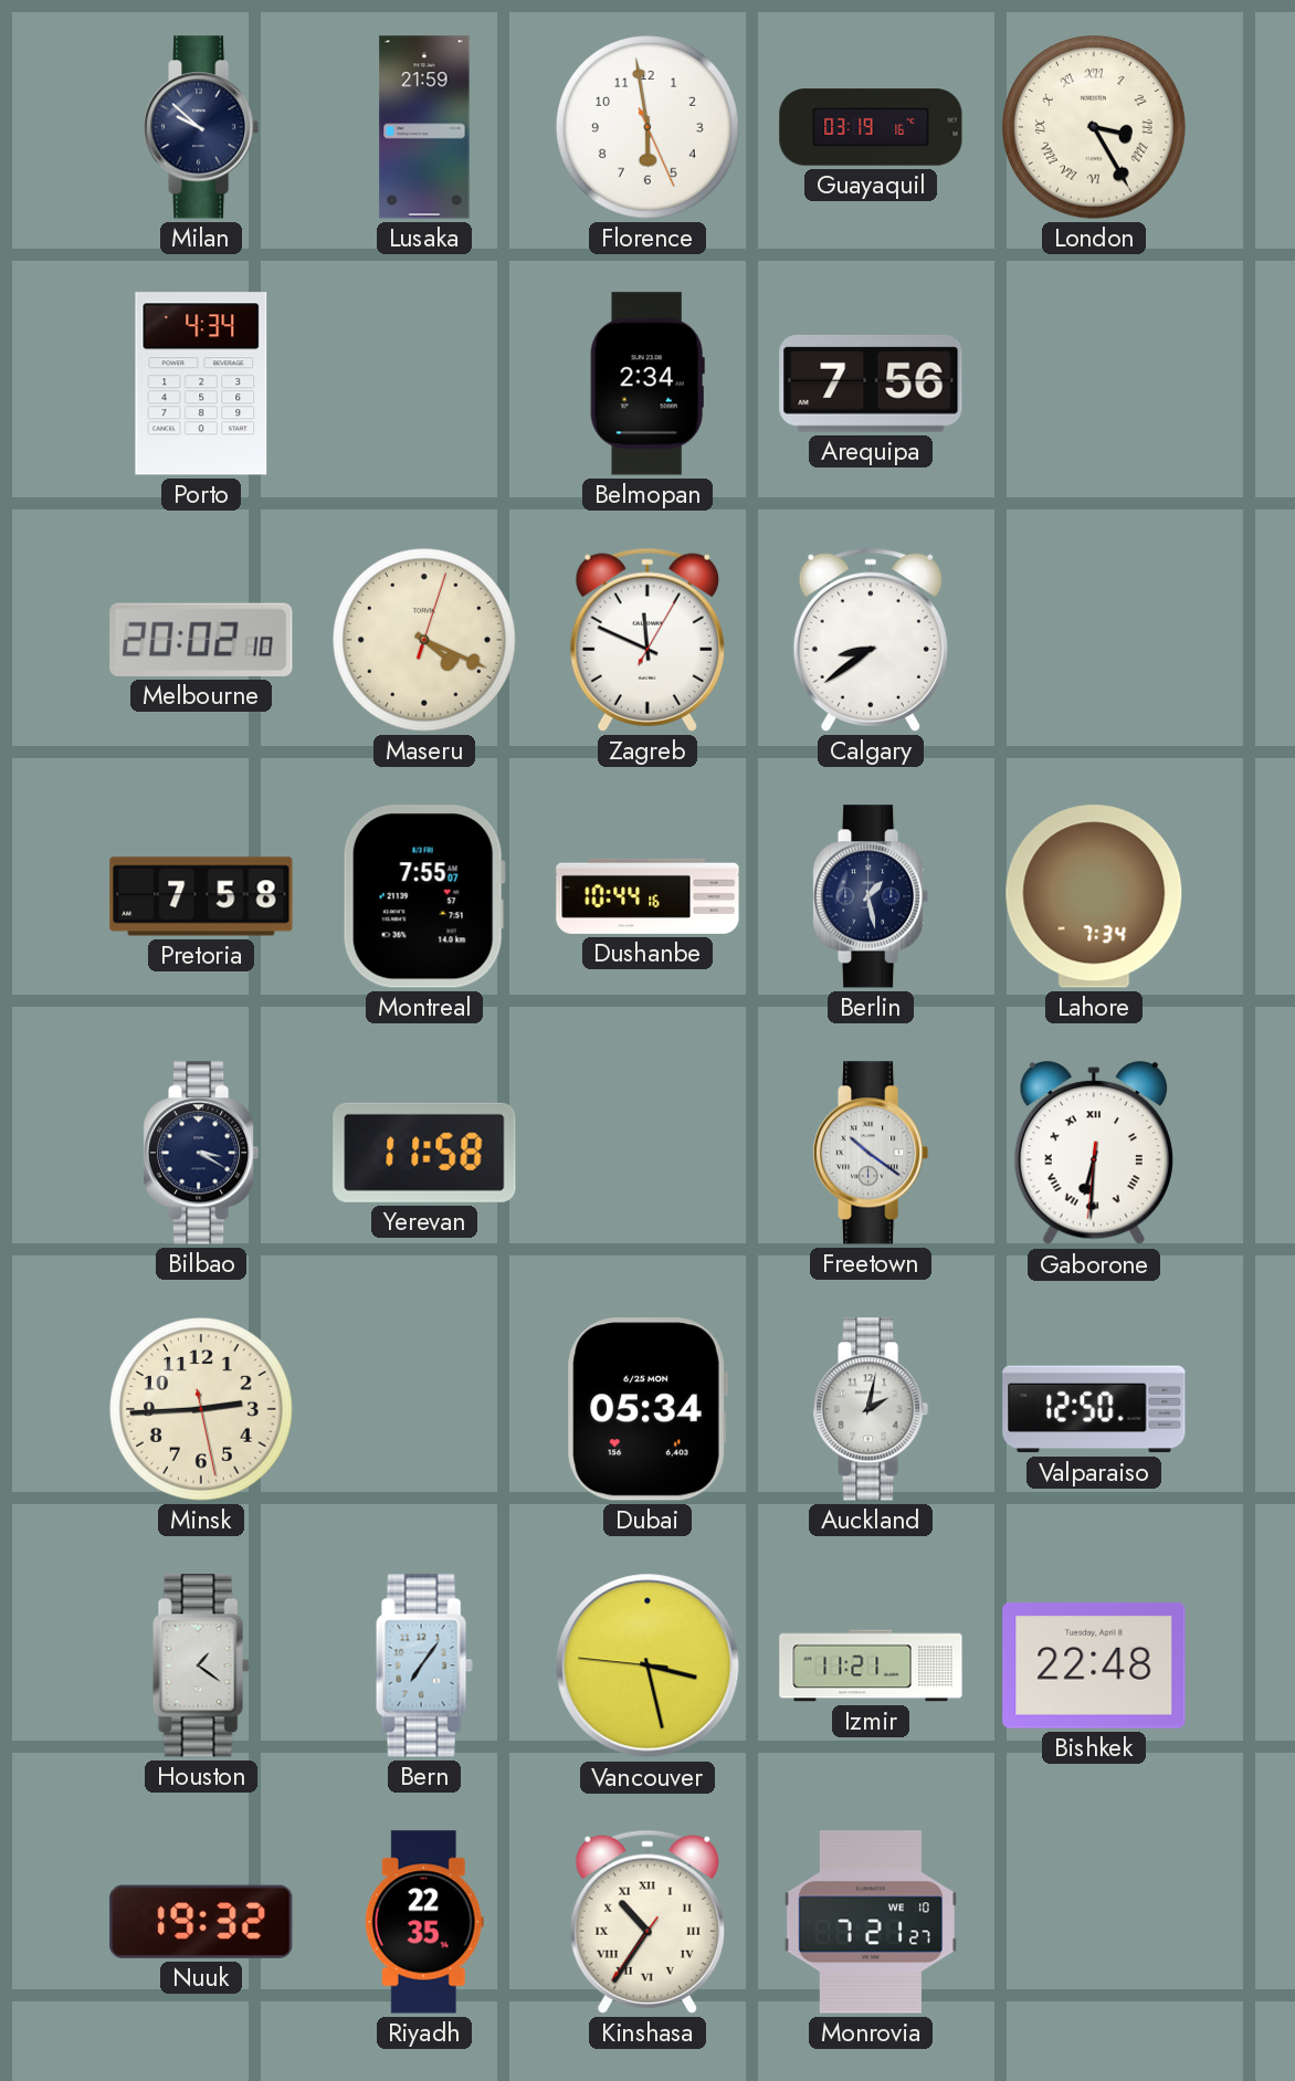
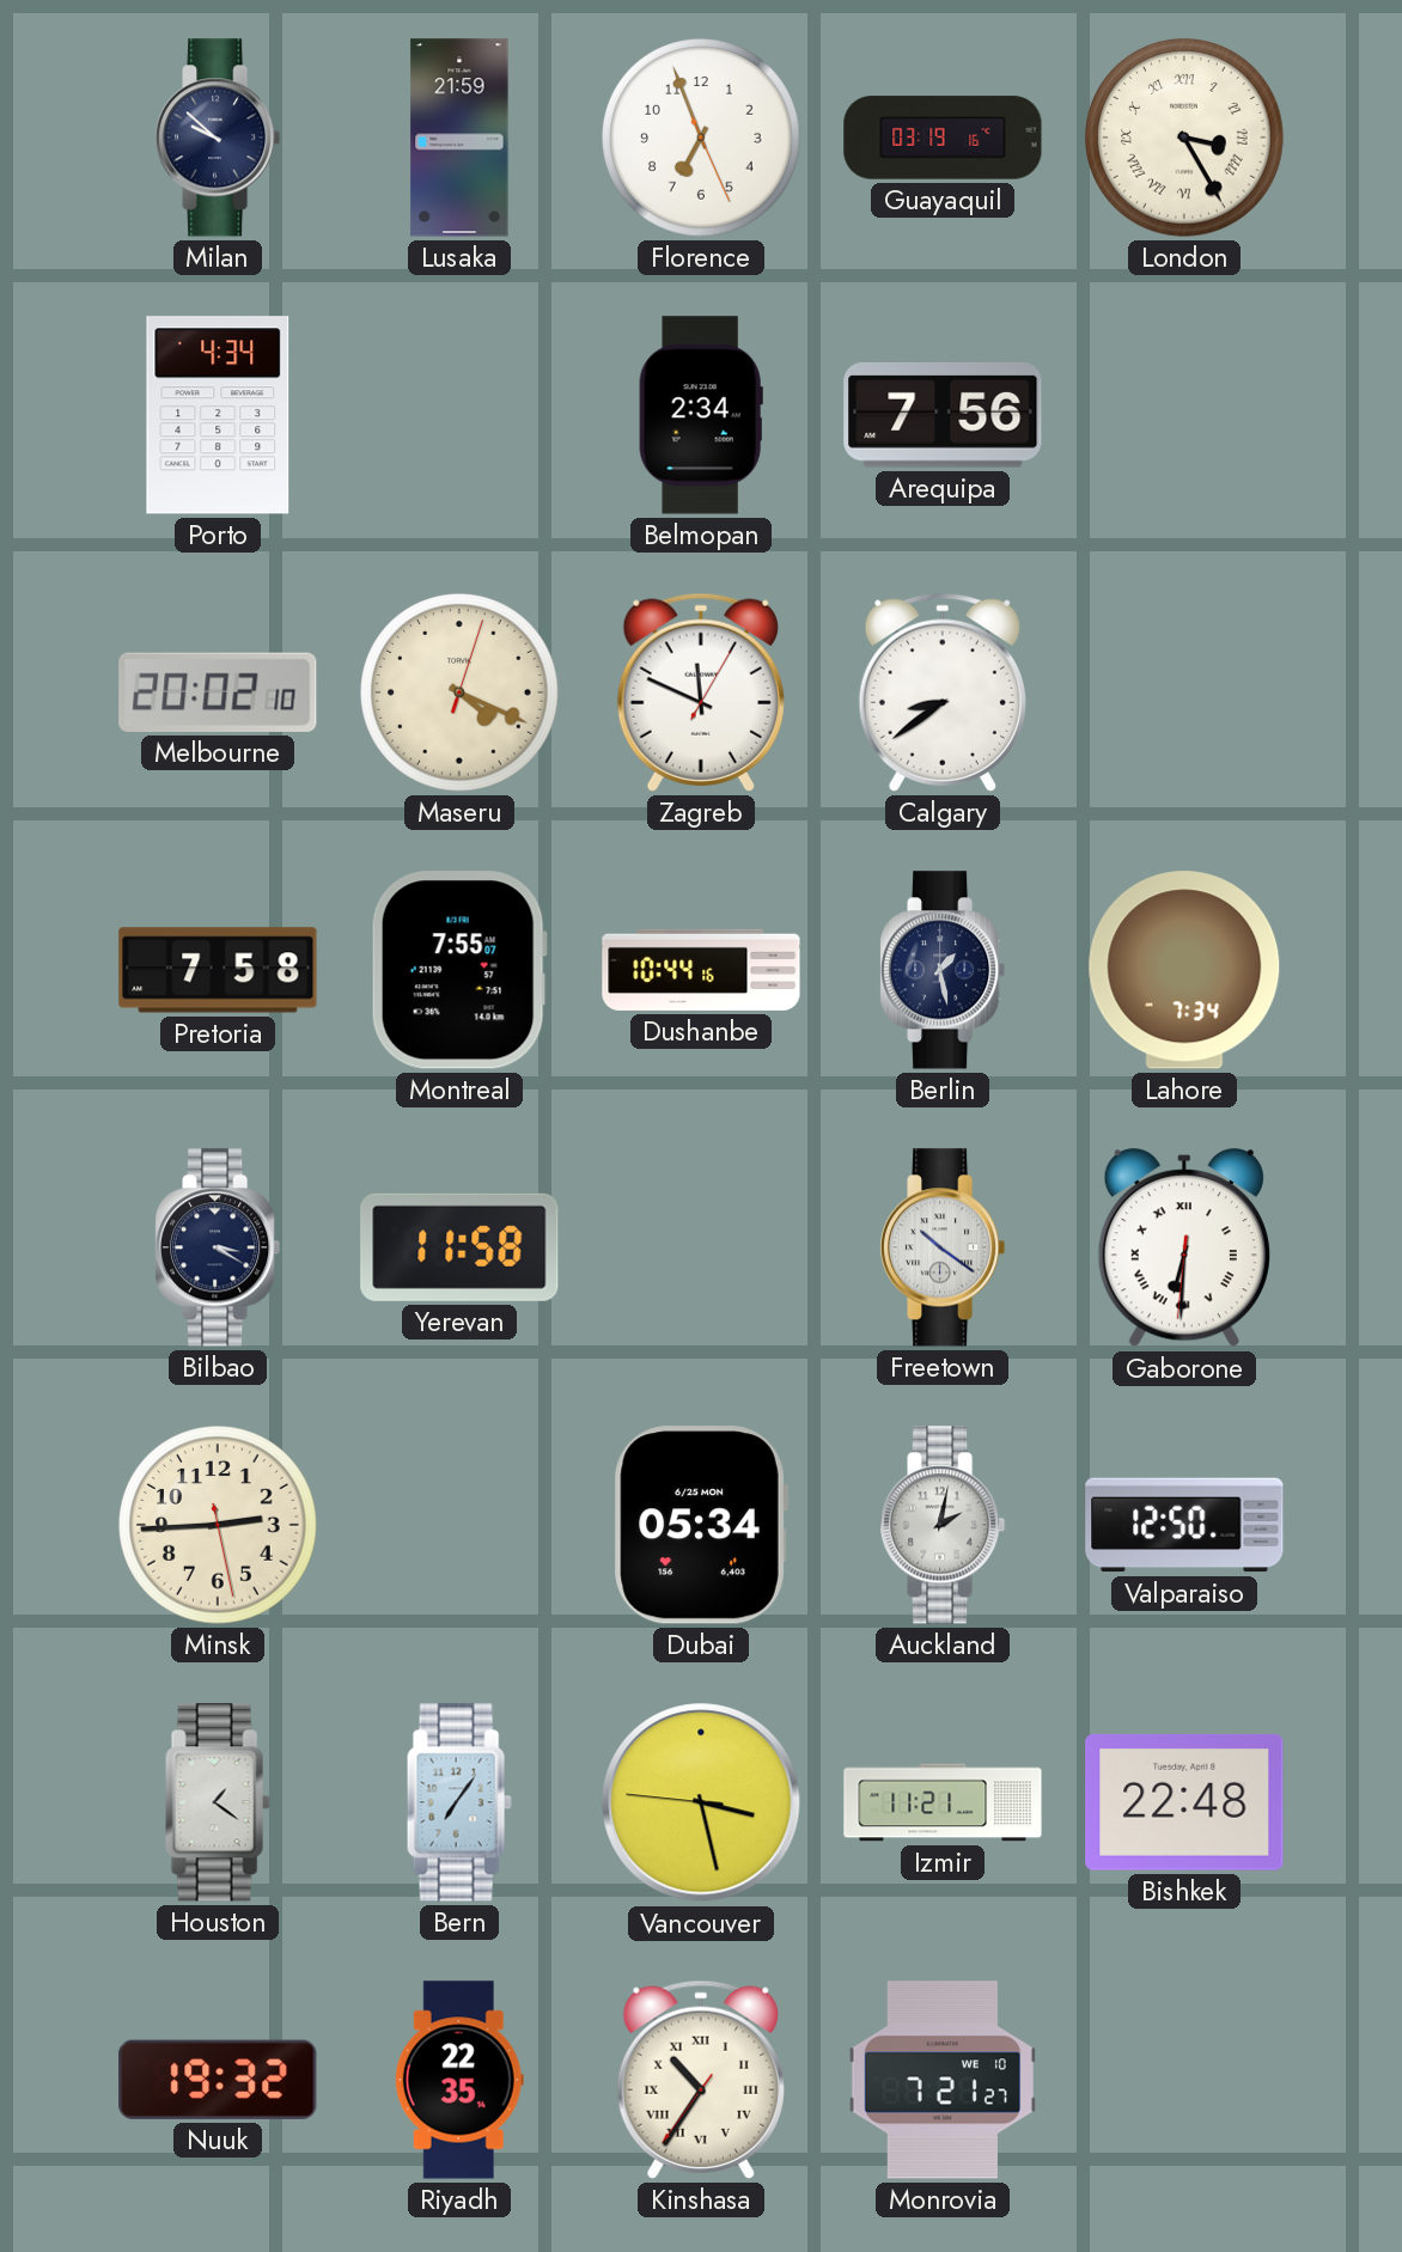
Florence: 5:58 -> 6:56 (701, 138)
